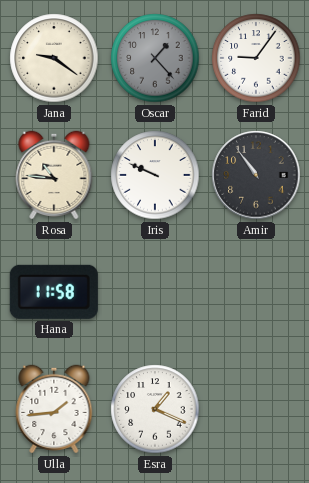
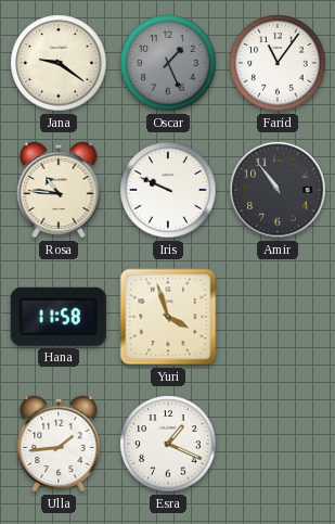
Oscar: 1:23 -> 1:26 (168, 63)
Farid: 9:06 -> 11:06 (278, 63)
Yuri: none -> 3:57 (168, 317)
